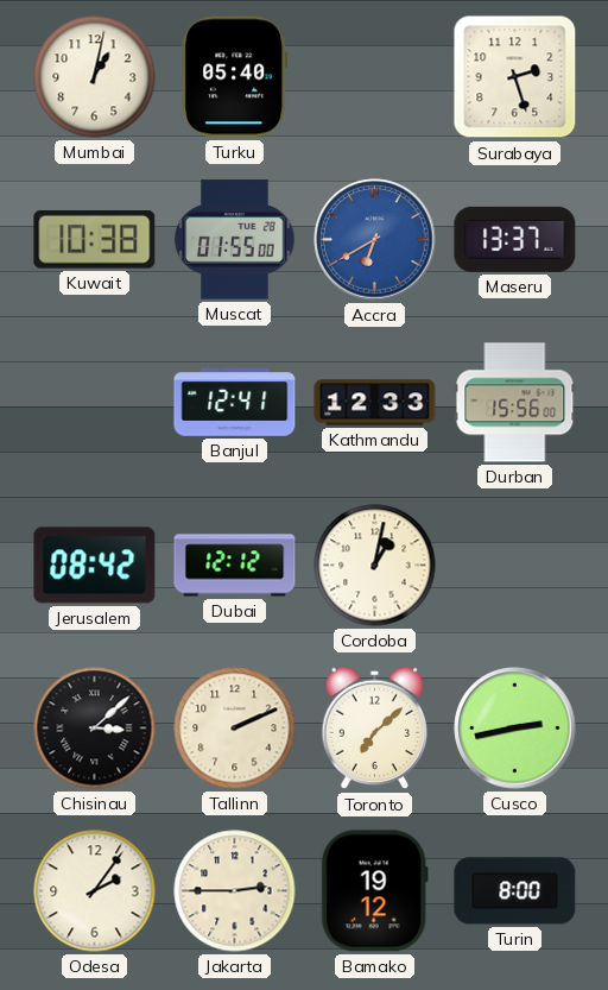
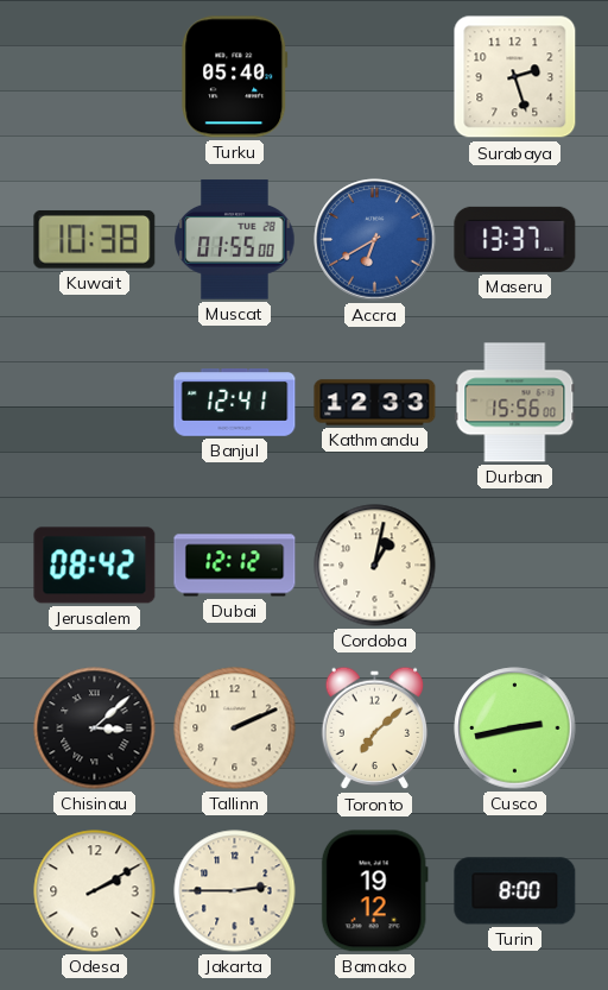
Mumbai: 1:02 -> none (95, 77)
Odesa: 2:06 -> 2:10 (95, 891)
